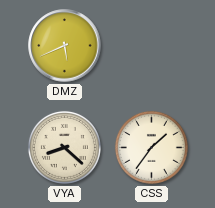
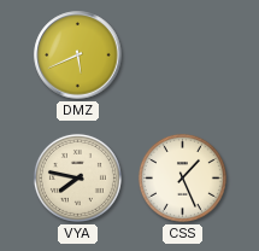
VYA: 8:22 -> 7:47 (77, 177)
CSS: 1:36 -> 1:26 (182, 177)
